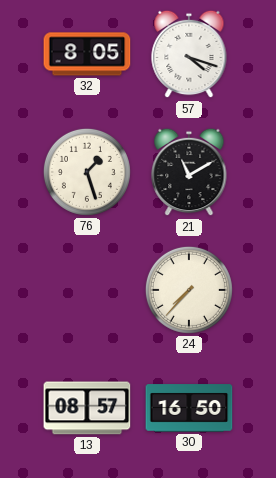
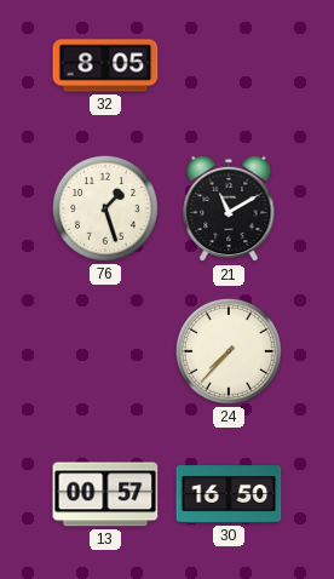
57: 4:18 -> none (189, 54)
13: 08:57 -> 00:57 (105, 494)
